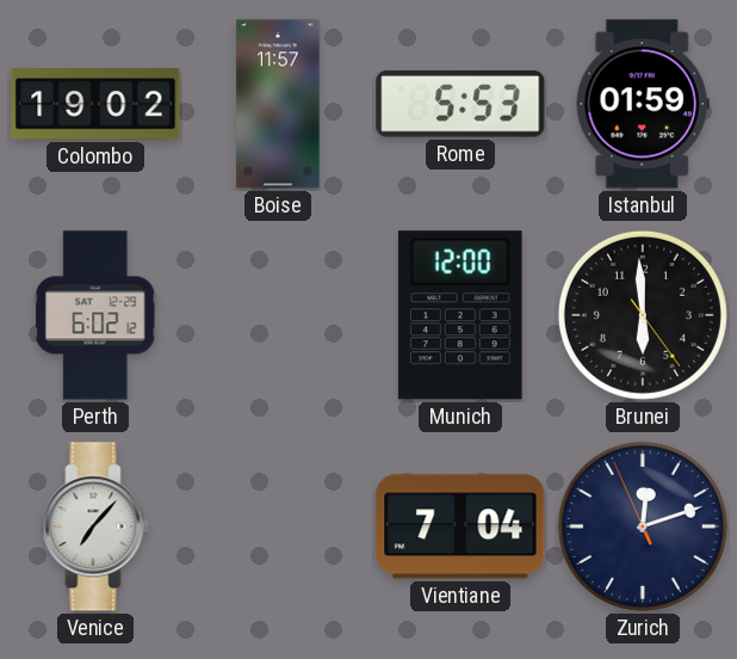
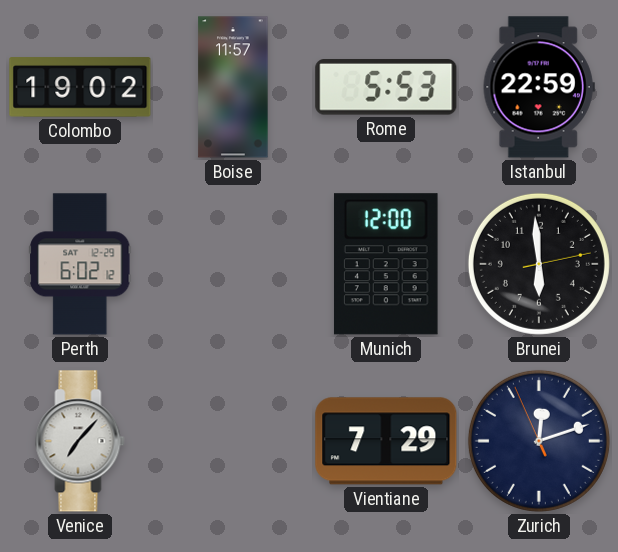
Istanbul: 01:59 -> 22:59 (539, 87)
Brunei: 5:59:24 -> 5:59:13 (539, 264)
Vientiane: 7:04 -> 7:29 (386, 441)
